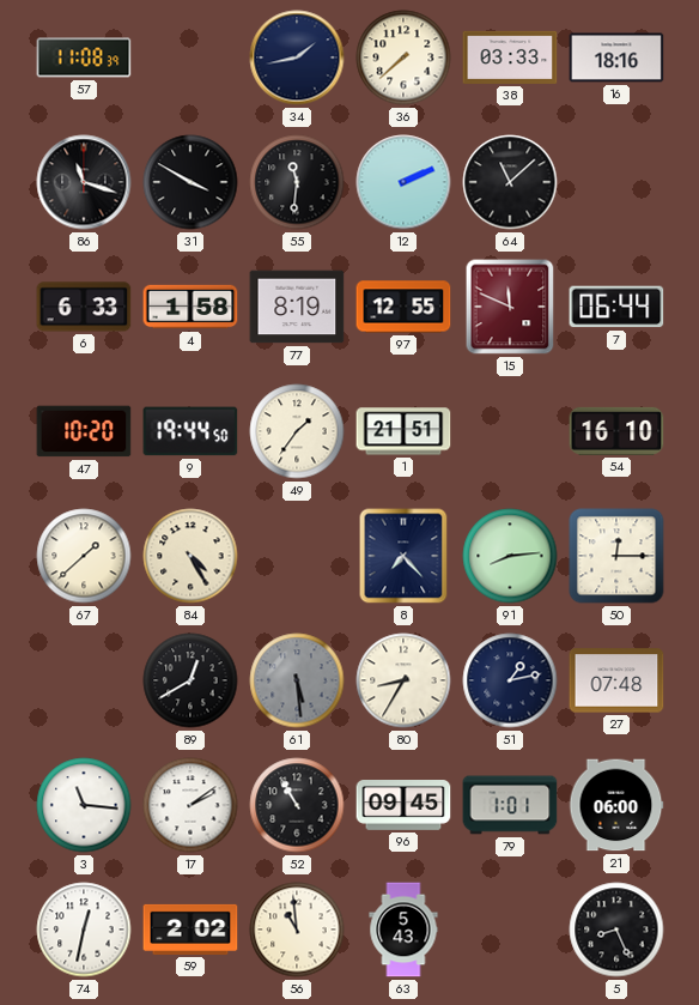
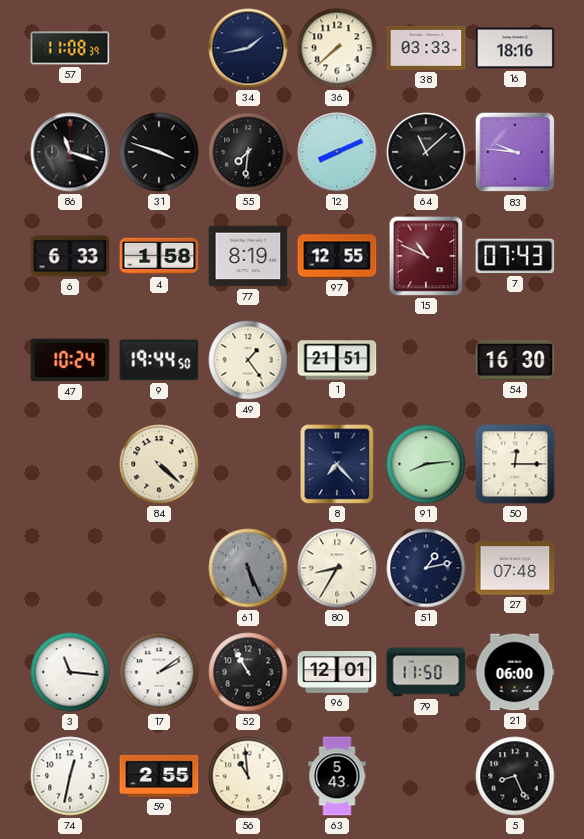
31: 3:50 -> 3:48 (159, 152)
55: 11:31 -> 7:31 (248, 152)
12: 2:11 -> 8:11 (337, 152)
83: none -> 9:46 (515, 152)
15: 11:49 -> 10:49 (426, 256)
7: 06:44 -> 07:43 (515, 256)
47: 10:20 -> 10:24 (70, 360)
49: 1:36 -> 1:24 (248, 360)
54: 16:10 -> 16:30 (515, 360)
67: 1:38 -> none (84, 556)
84: 4:25 -> 4:22 (159, 464)
89: 12:40 -> none (190, 680)
61: 5:29 -> 5:26 (248, 568)
96: 09:45 -> 12:01 (337, 673)
79: 1:01 -> 11:50 (426, 672)
59: 2:02 -> 2:55 (159, 776)
